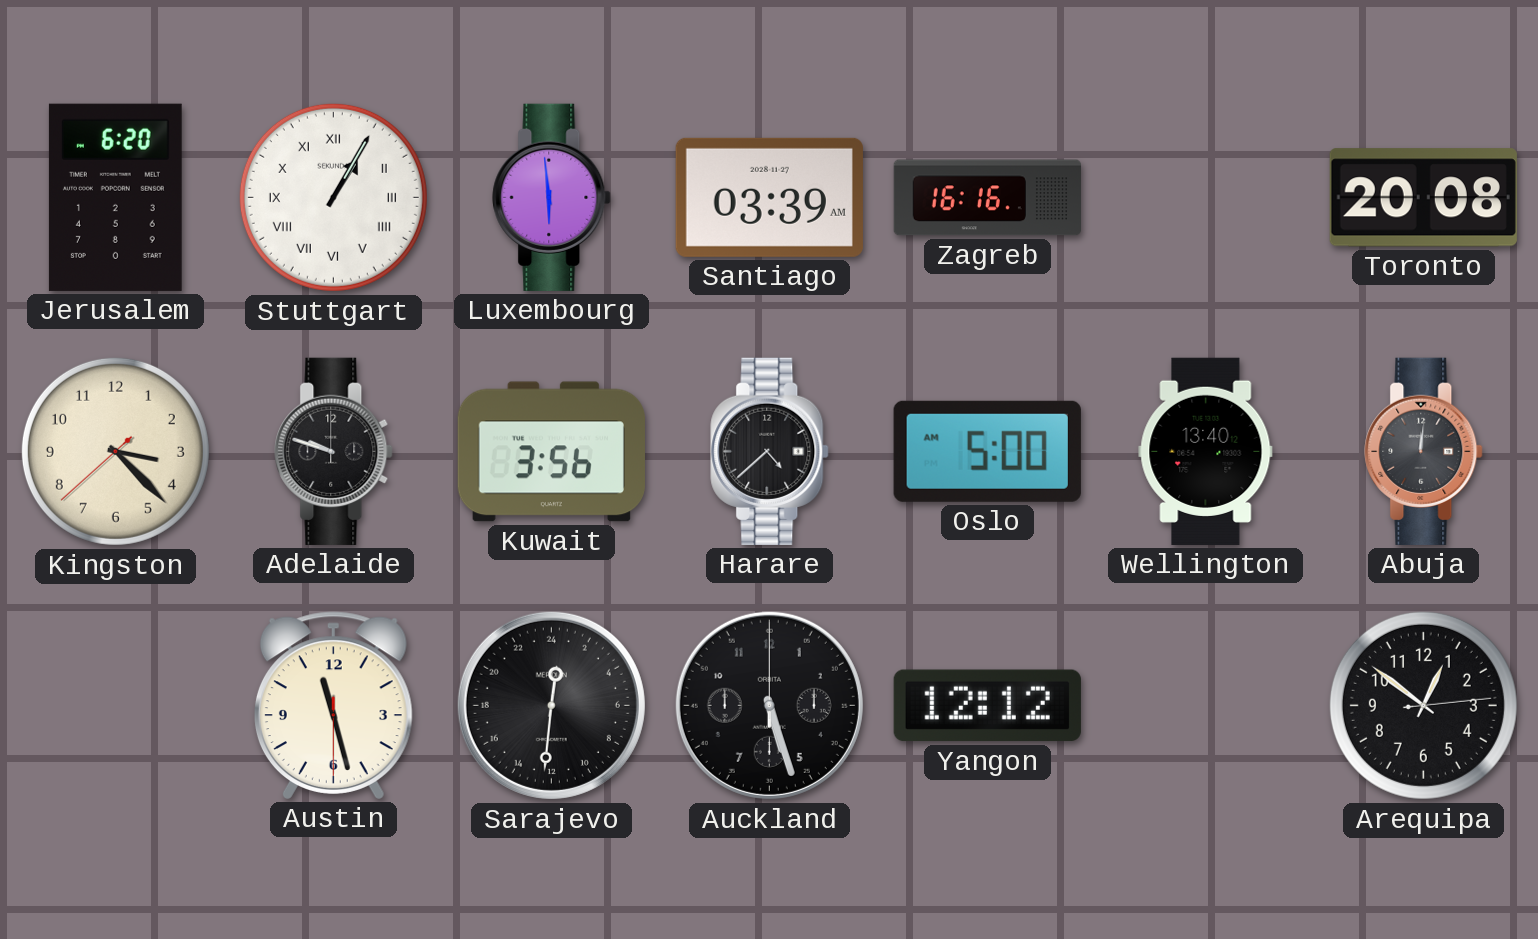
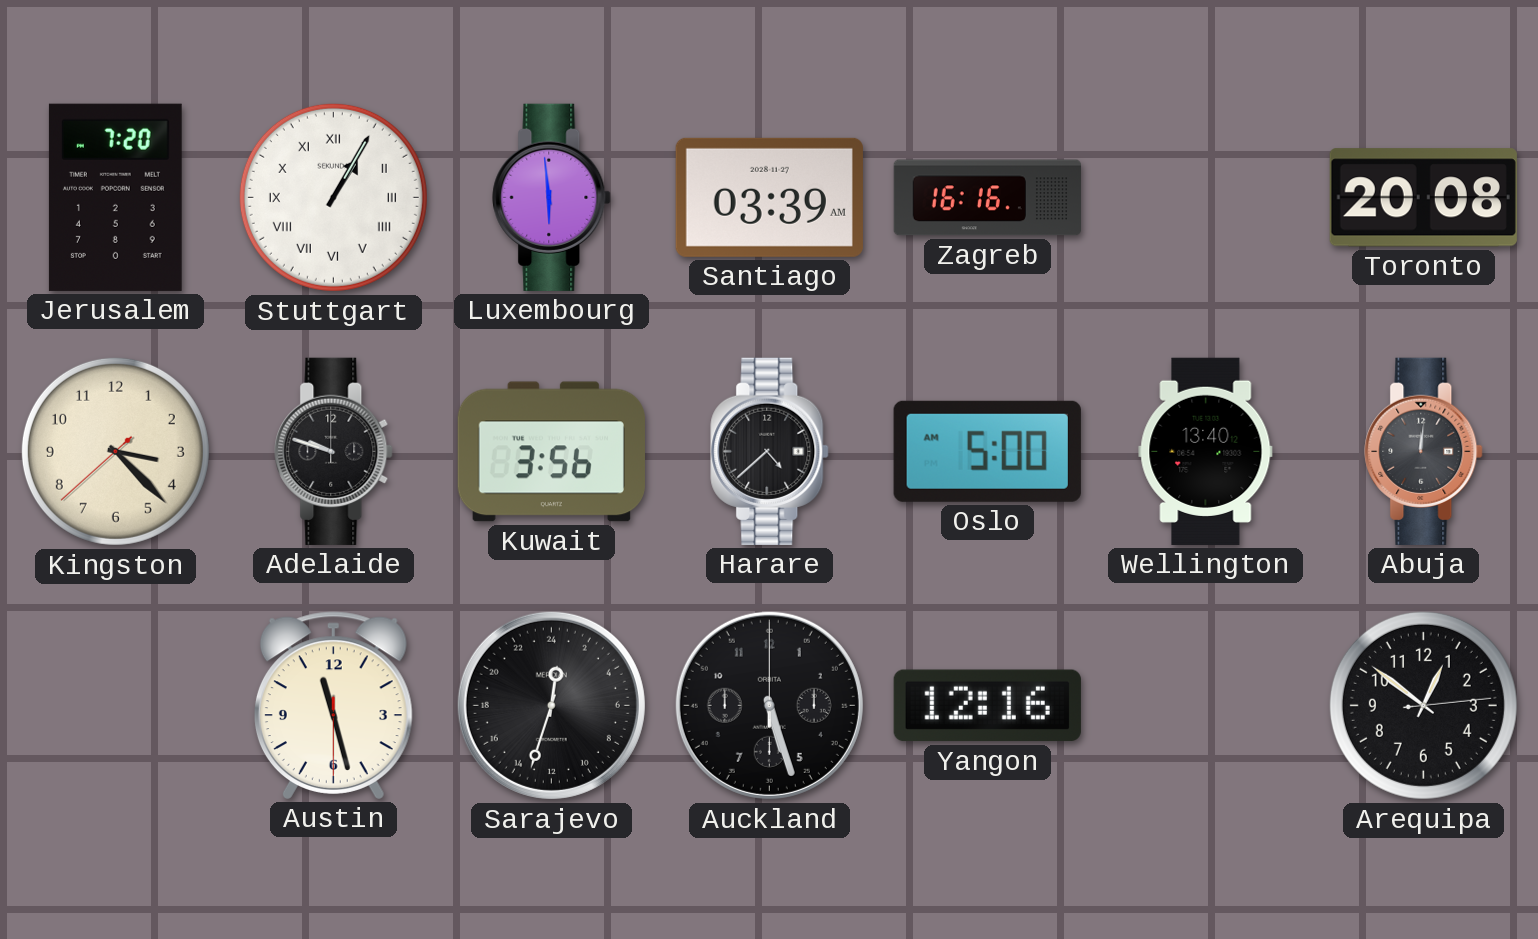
Jerusalem: 6:20 -> 7:20 (115, 197)
Sarajevo: 0:31 -> 0:33 (551, 705)
Yangon: 12:12 -> 12:16 (987, 706)
